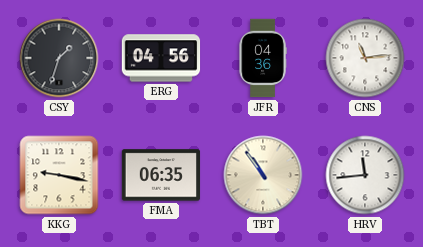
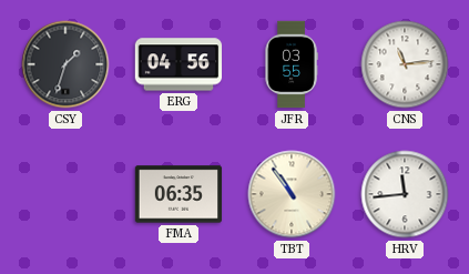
JFR: 04:36 -> 03:55 (292, 64)
KKG: 9:17 -> none (59, 175)
